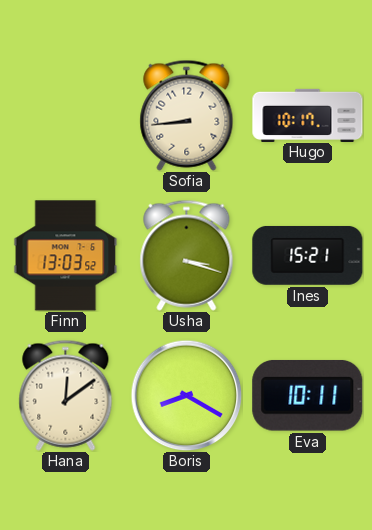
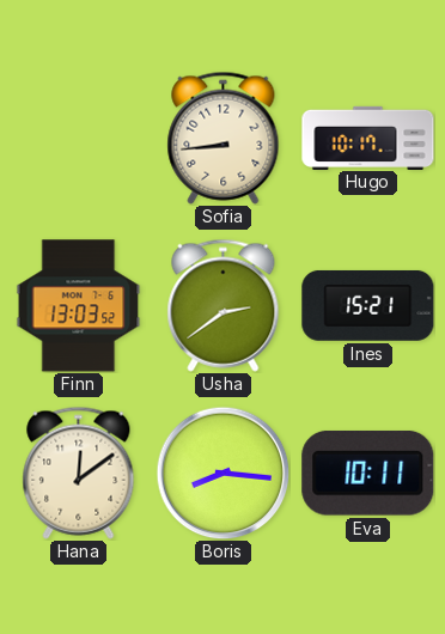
Usha: 3:18 -> 2:39 (224, 305)
Boris: 8:20 -> 8:16 (222, 473)
